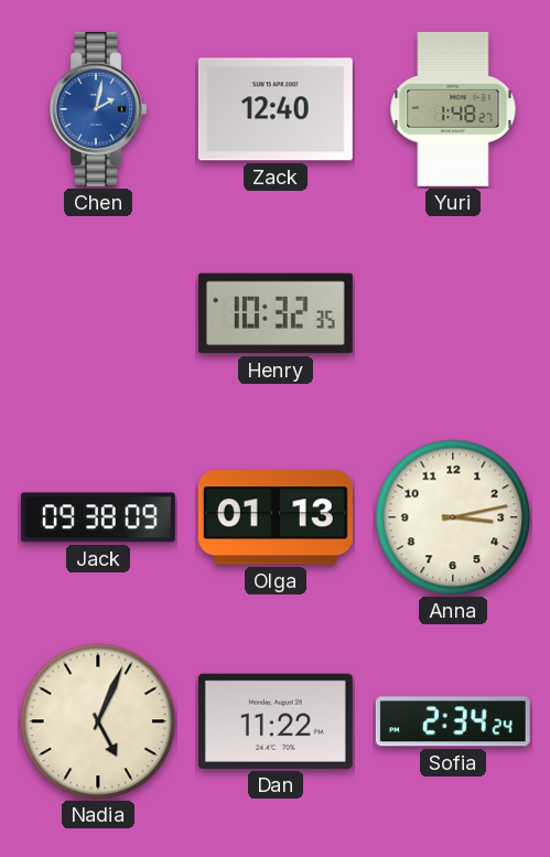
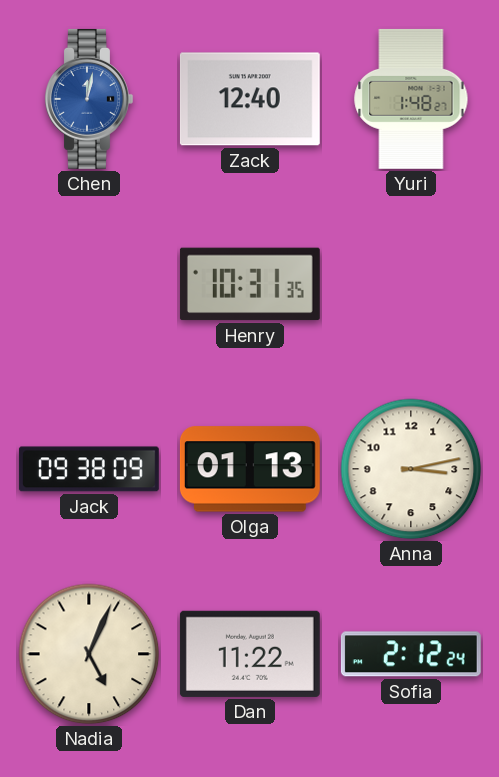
Chen: 2:02 -> 12:02 (89, 99)
Henry: 10:32 -> 10:31 (250, 284)
Sofia: 2:34 -> 2:12 (411, 654)
